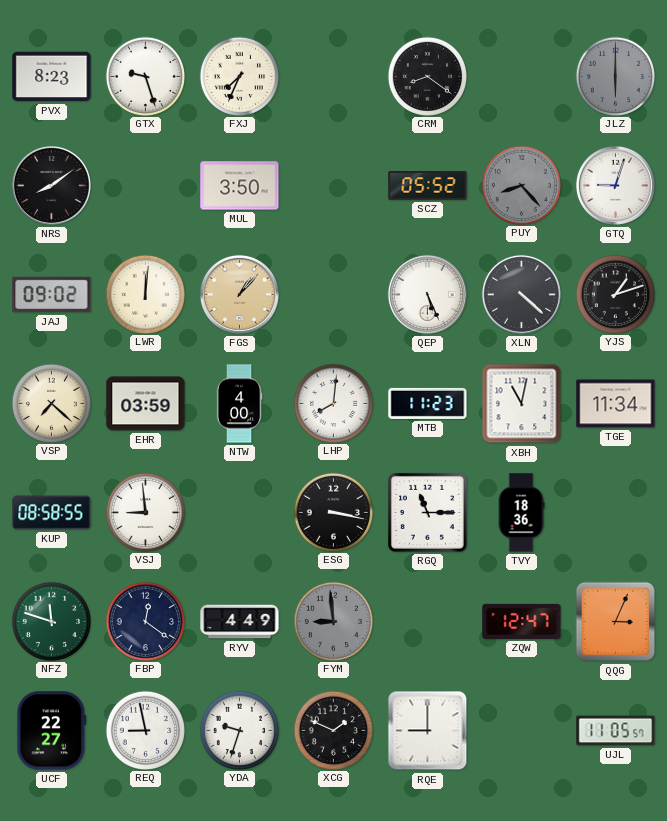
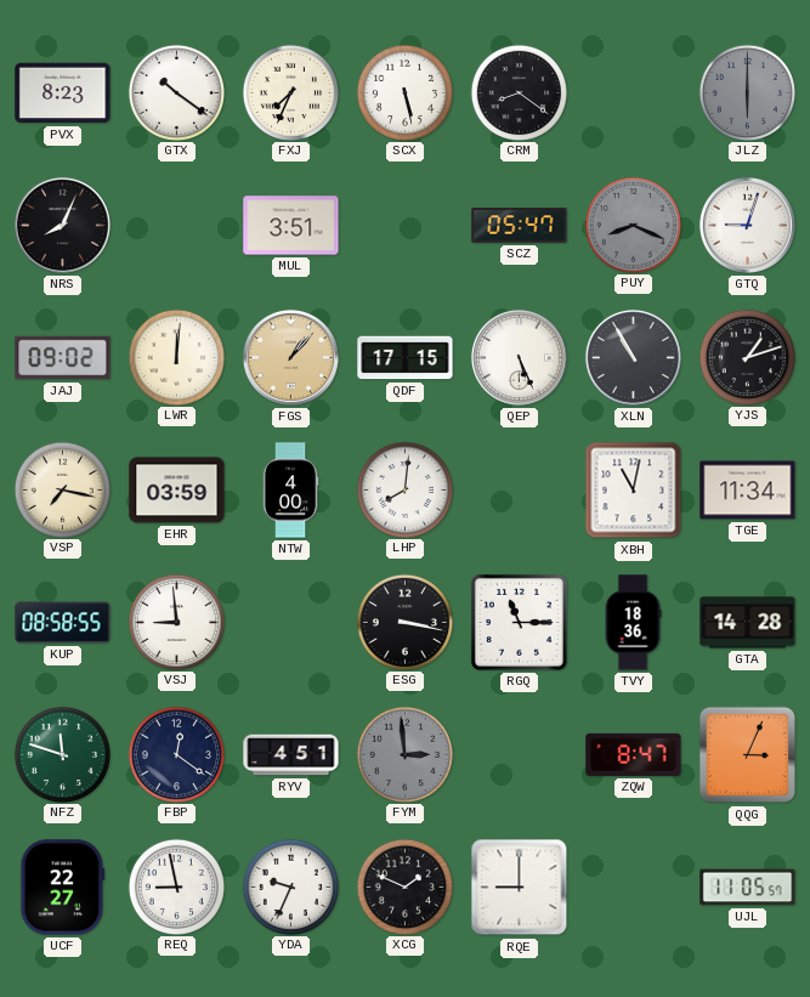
GTX: 9:27 -> 10:21 (176, 92)
SCX: none -> 5:28 (404, 92)
NRS: 8:09 -> 8:04 (62, 225)
MUL: 3:50 -> 3:51 (291, 226)
SCZ: 05:52 -> 05:47 (520, 226)
PUY: 8:23 -> 8:19 (633, 225)
QDF: none -> 17:15 (406, 358)
XLN: 4:22 -> 10:55 (633, 357)
VSP: 7:22 -> 7:17 (62, 489)
MTB: 11:23 -> none (428, 403)
GTA: none -> 14:28 (748, 623)
RYV: 4:49 -> 4:51 (291, 755)
FYM: 8:59 -> 2:59 (404, 754)
ZQW: 12:47 -> 8:47 (634, 754)
YDA: 9:33 -> 9:34 (290, 886)
